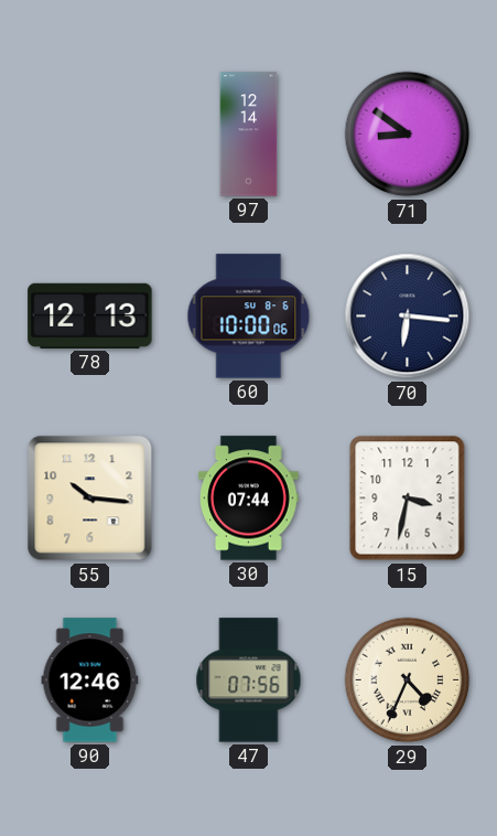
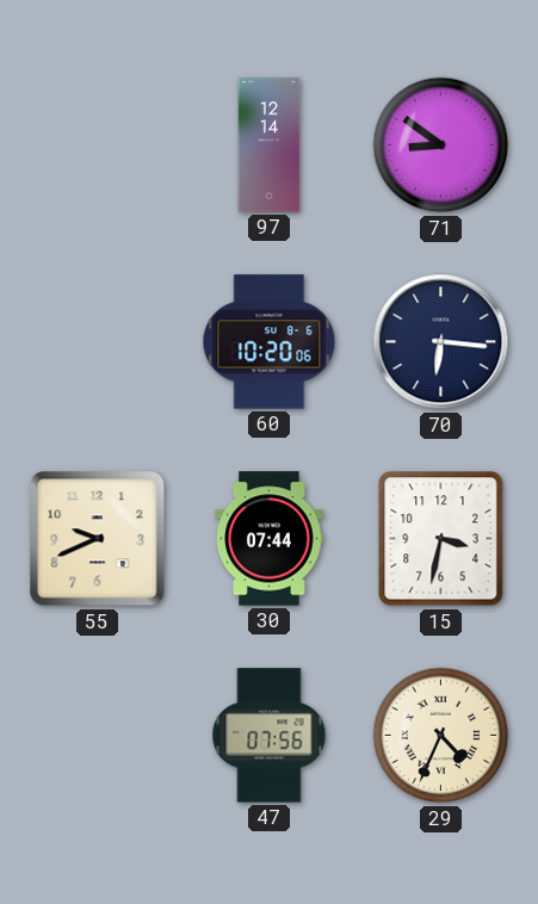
78: 12:13 -> none (90, 315)
60: 10:00 -> 10:20 (270, 342)
55: 10:16 -> 9:41 (98, 539)
90: 12:46 -> none (90, 680)
